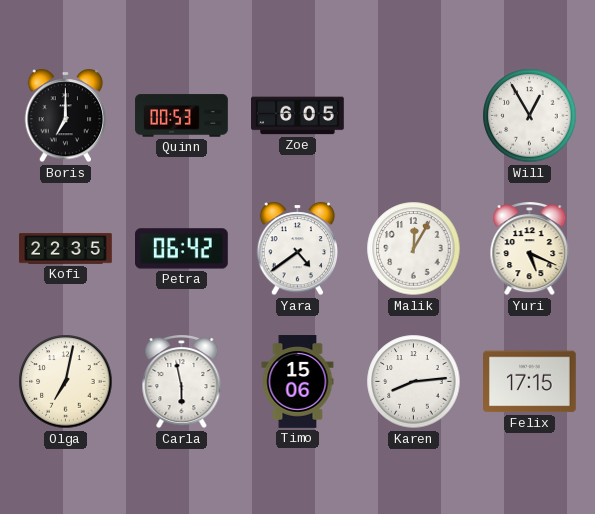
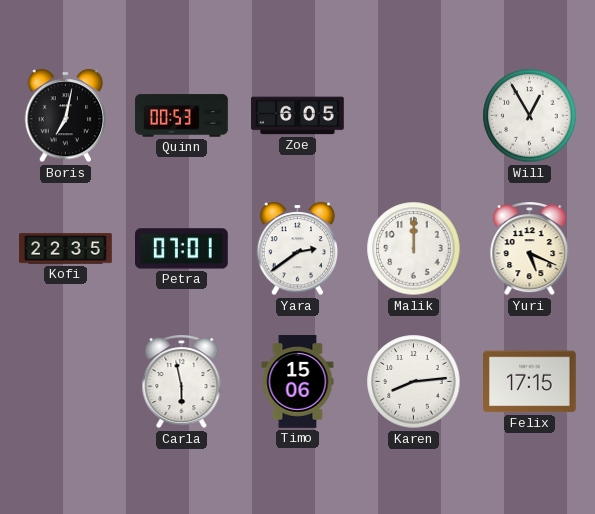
Boris: 7:00 -> 7:02 (66, 116)
Petra: 06:42 -> 07:01 (182, 249)
Yara: 4:39 -> 2:39 (298, 249)
Malik: 12:05 -> 12:00 (414, 249)
Olga: 7:02 -> none (66, 382)
